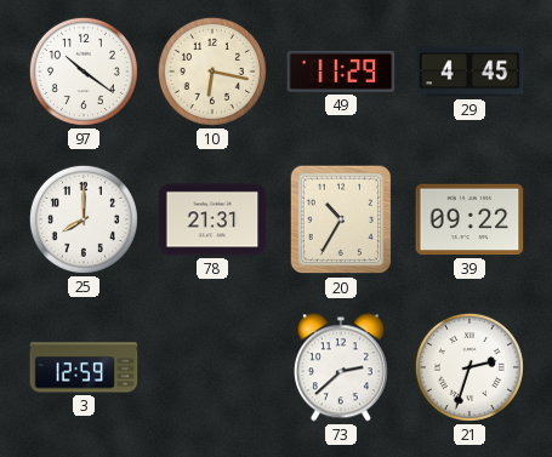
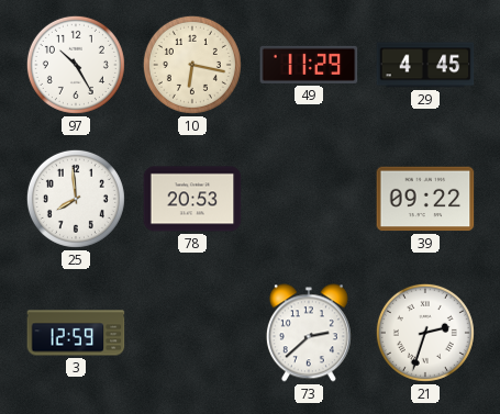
97: 10:21 -> 10:25 (76, 65)
25: 8:00 -> 7:59 (76, 199)
78: 21:31 -> 20:53 (192, 199)
20: 10:35 -> none (341, 219)
